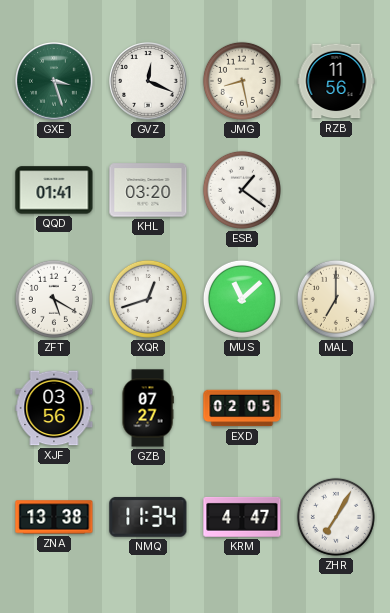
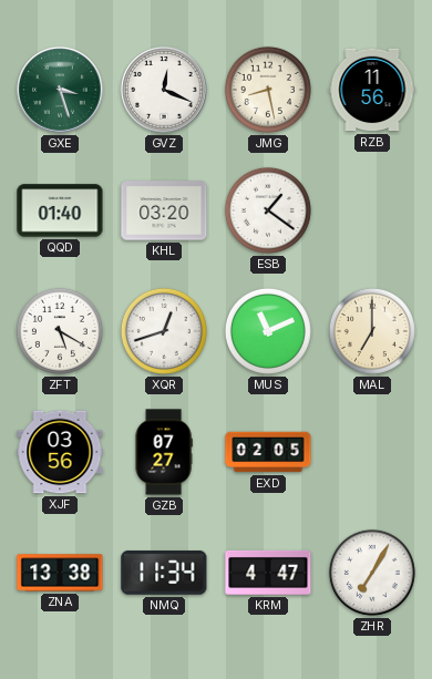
QQD: 01:41 -> 01:40 (60, 210)
MUS: 11:08 -> 11:11 (268, 331)
